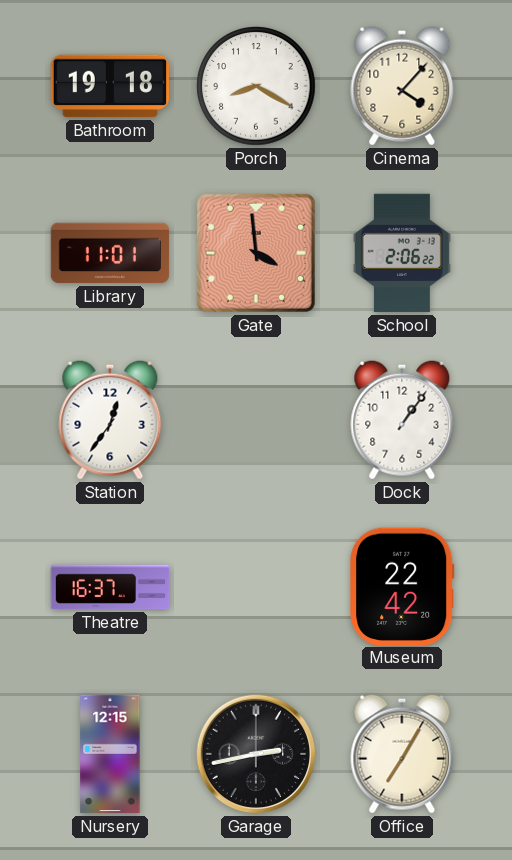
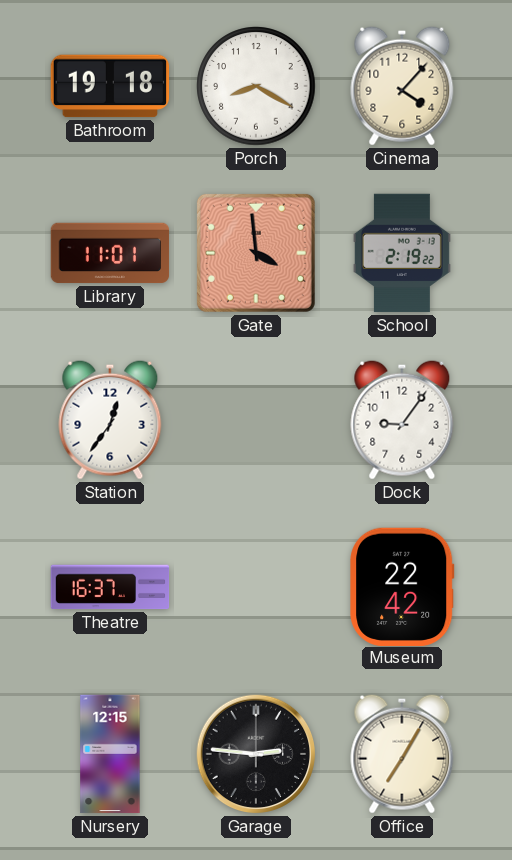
School: 2:06 -> 2:19 (402, 253)
Dock: 1:06 -> 9:06 (402, 420)
Garage: 2:43 -> 2:46 (256, 754)
